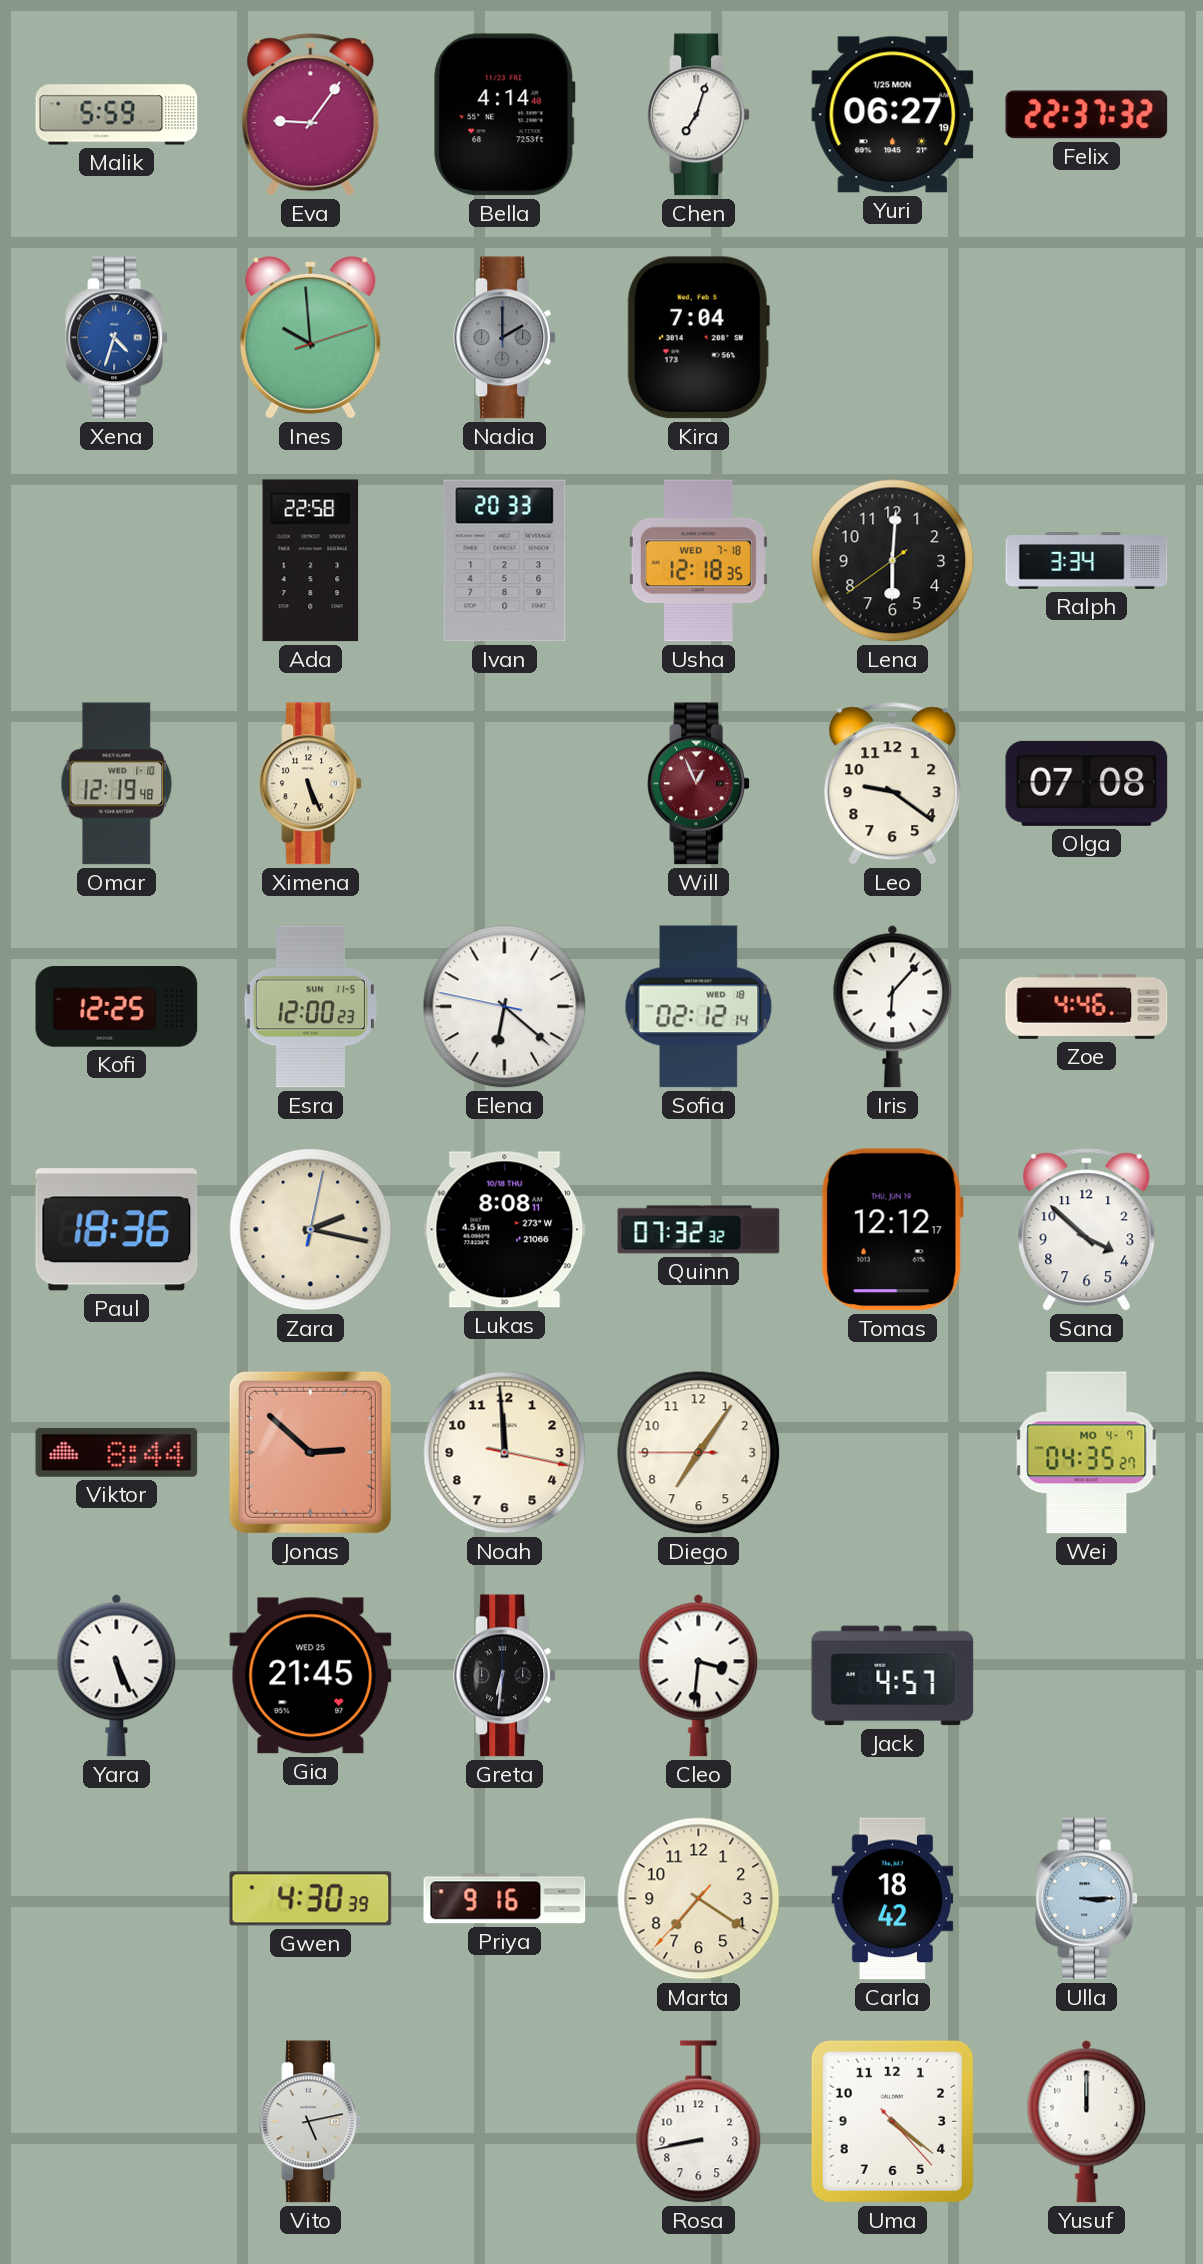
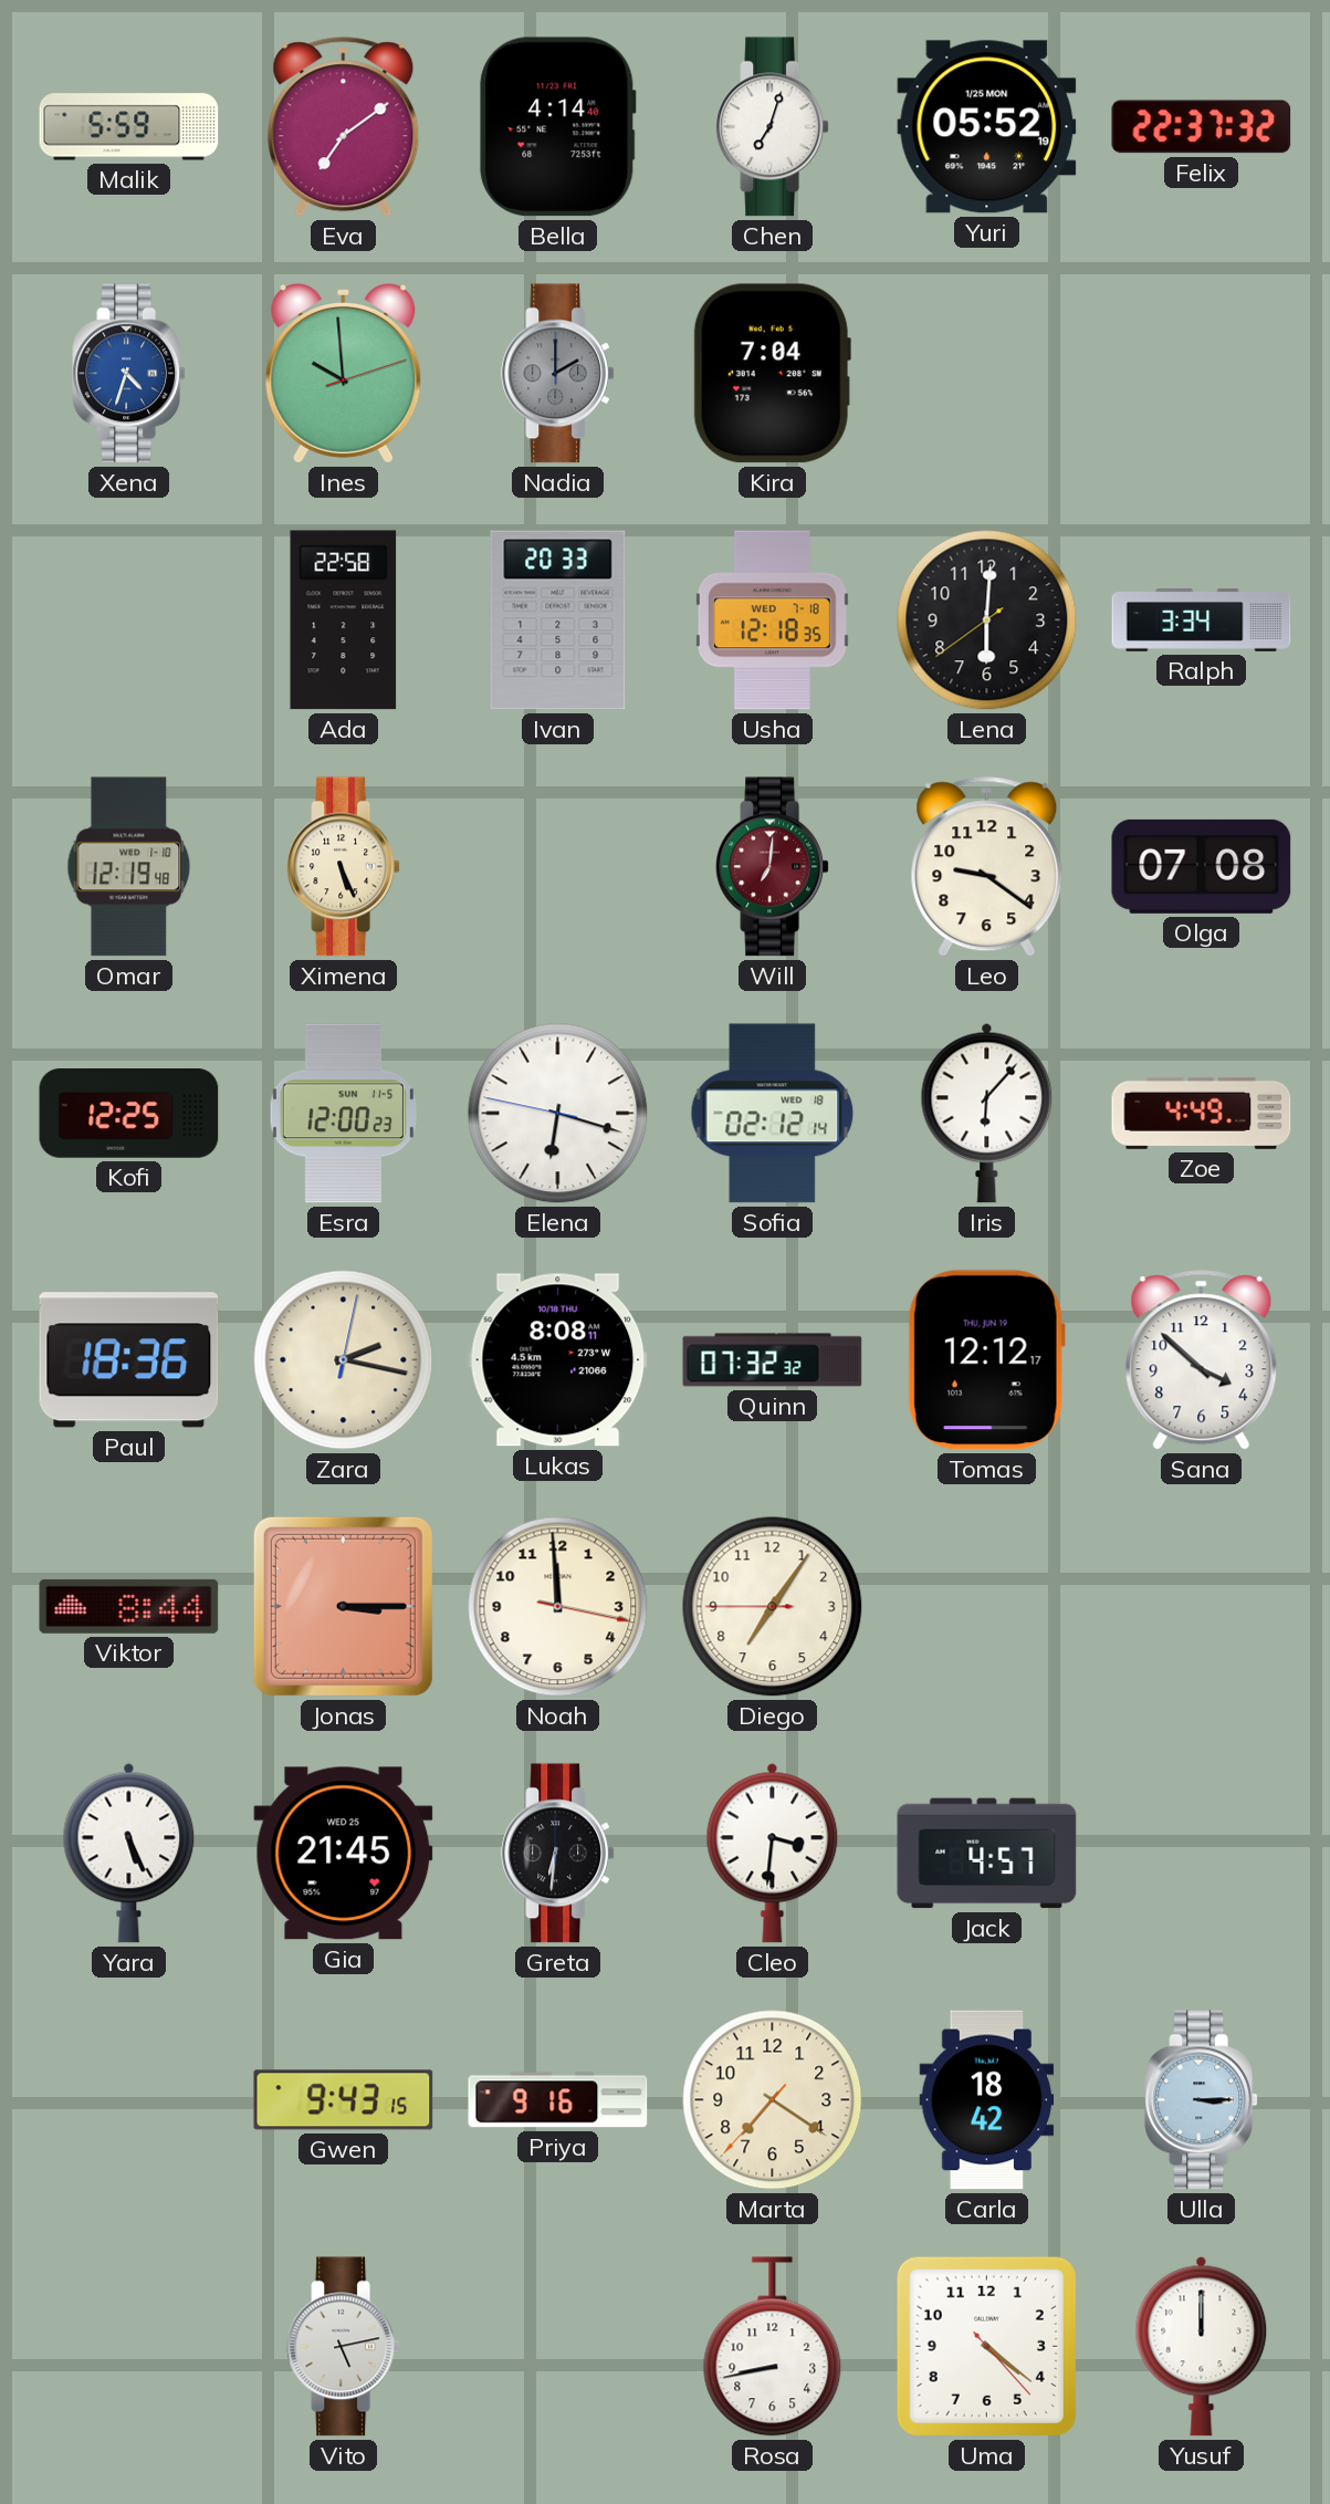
Eva: 9:06 -> 7:09 (344, 127)
Yuri: 06:27 -> 05:52 (987, 127)
Will: 12:56 -> 7:01 (773, 867)
Elena: 6:21 -> 6:17 (558, 1114)
Zoe: 4:46 -> 4:49 (1202, 1113)
Jonas: 2:52 -> 3:15 (343, 1606)
Wei: 04:35 -> none (1087, 1453)
Gwen: 4:30 -> 9:43 (344, 2100)
